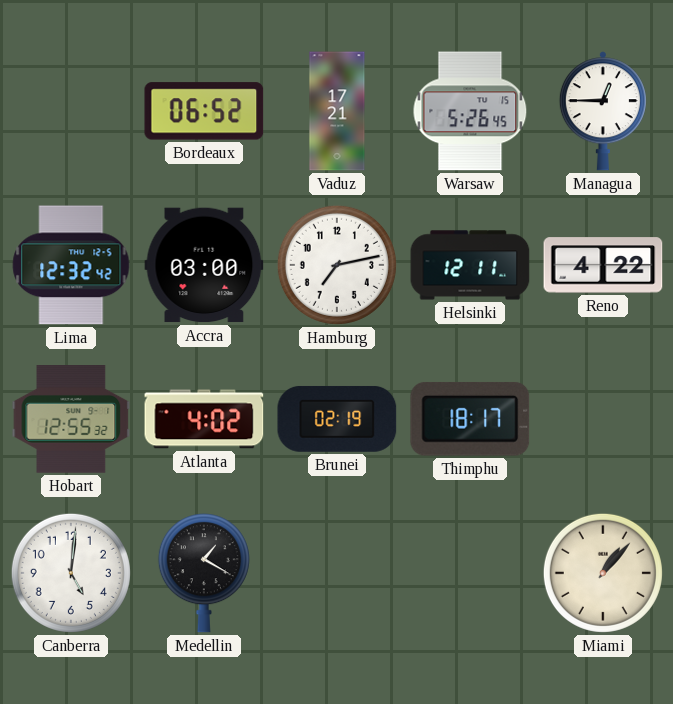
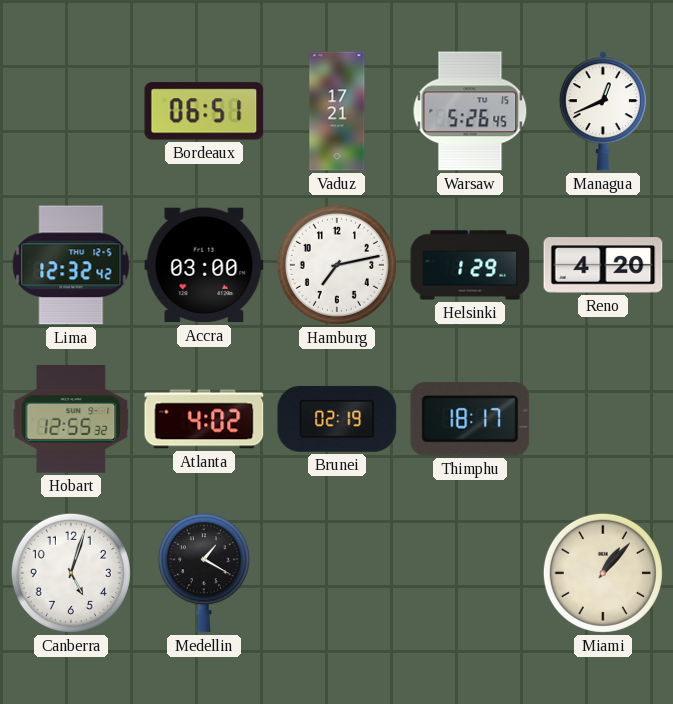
Bordeaux: 06:52 -> 06:51 (204, 111)
Managua: 12:45 -> 12:41 (603, 111)
Helsinki: 12:11 -> 1:29 (470, 265)
Reno: 4:22 -> 4:20 (603, 265)
Canberra: 5:01 -> 5:03 (71, 573)
